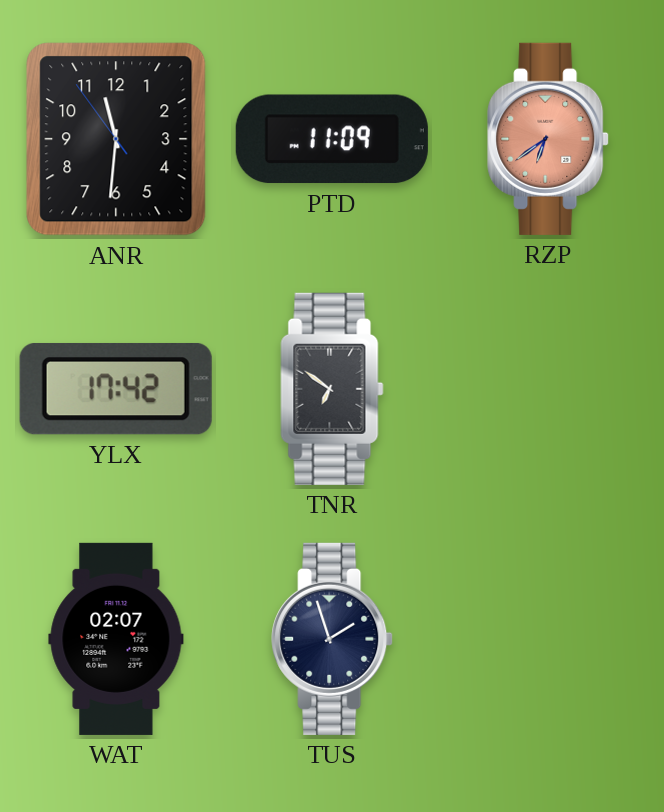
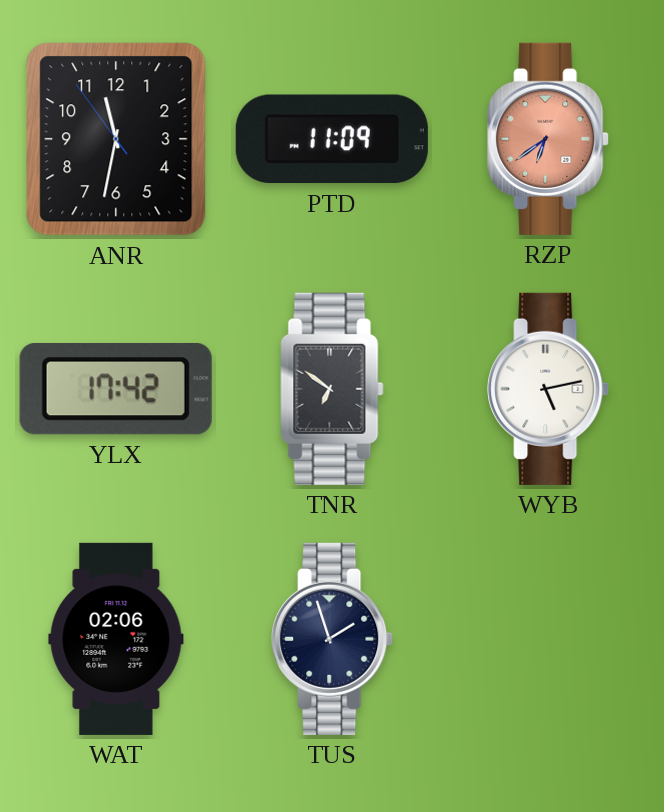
ANR: 11:30 -> 11:31 (116, 139)
WYB: none -> 5:13 (548, 389)
WAT: 02:07 -> 02:06 (116, 639)
